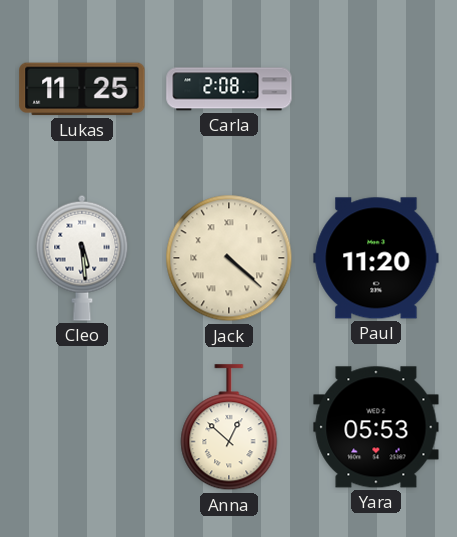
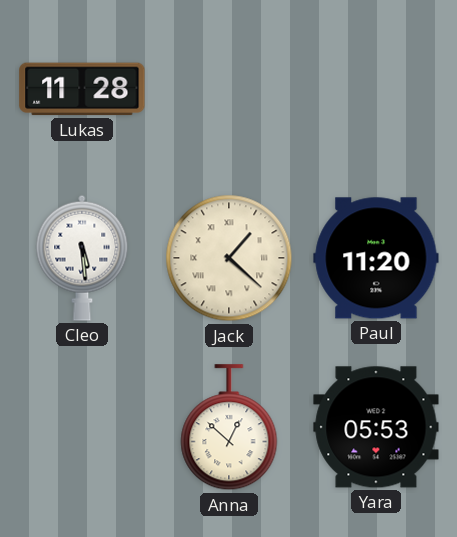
Lukas: 11:25 -> 11:28 (82, 89)
Carla: 2:08 -> none (229, 89)
Jack: 4:22 -> 1:22 (229, 258)
